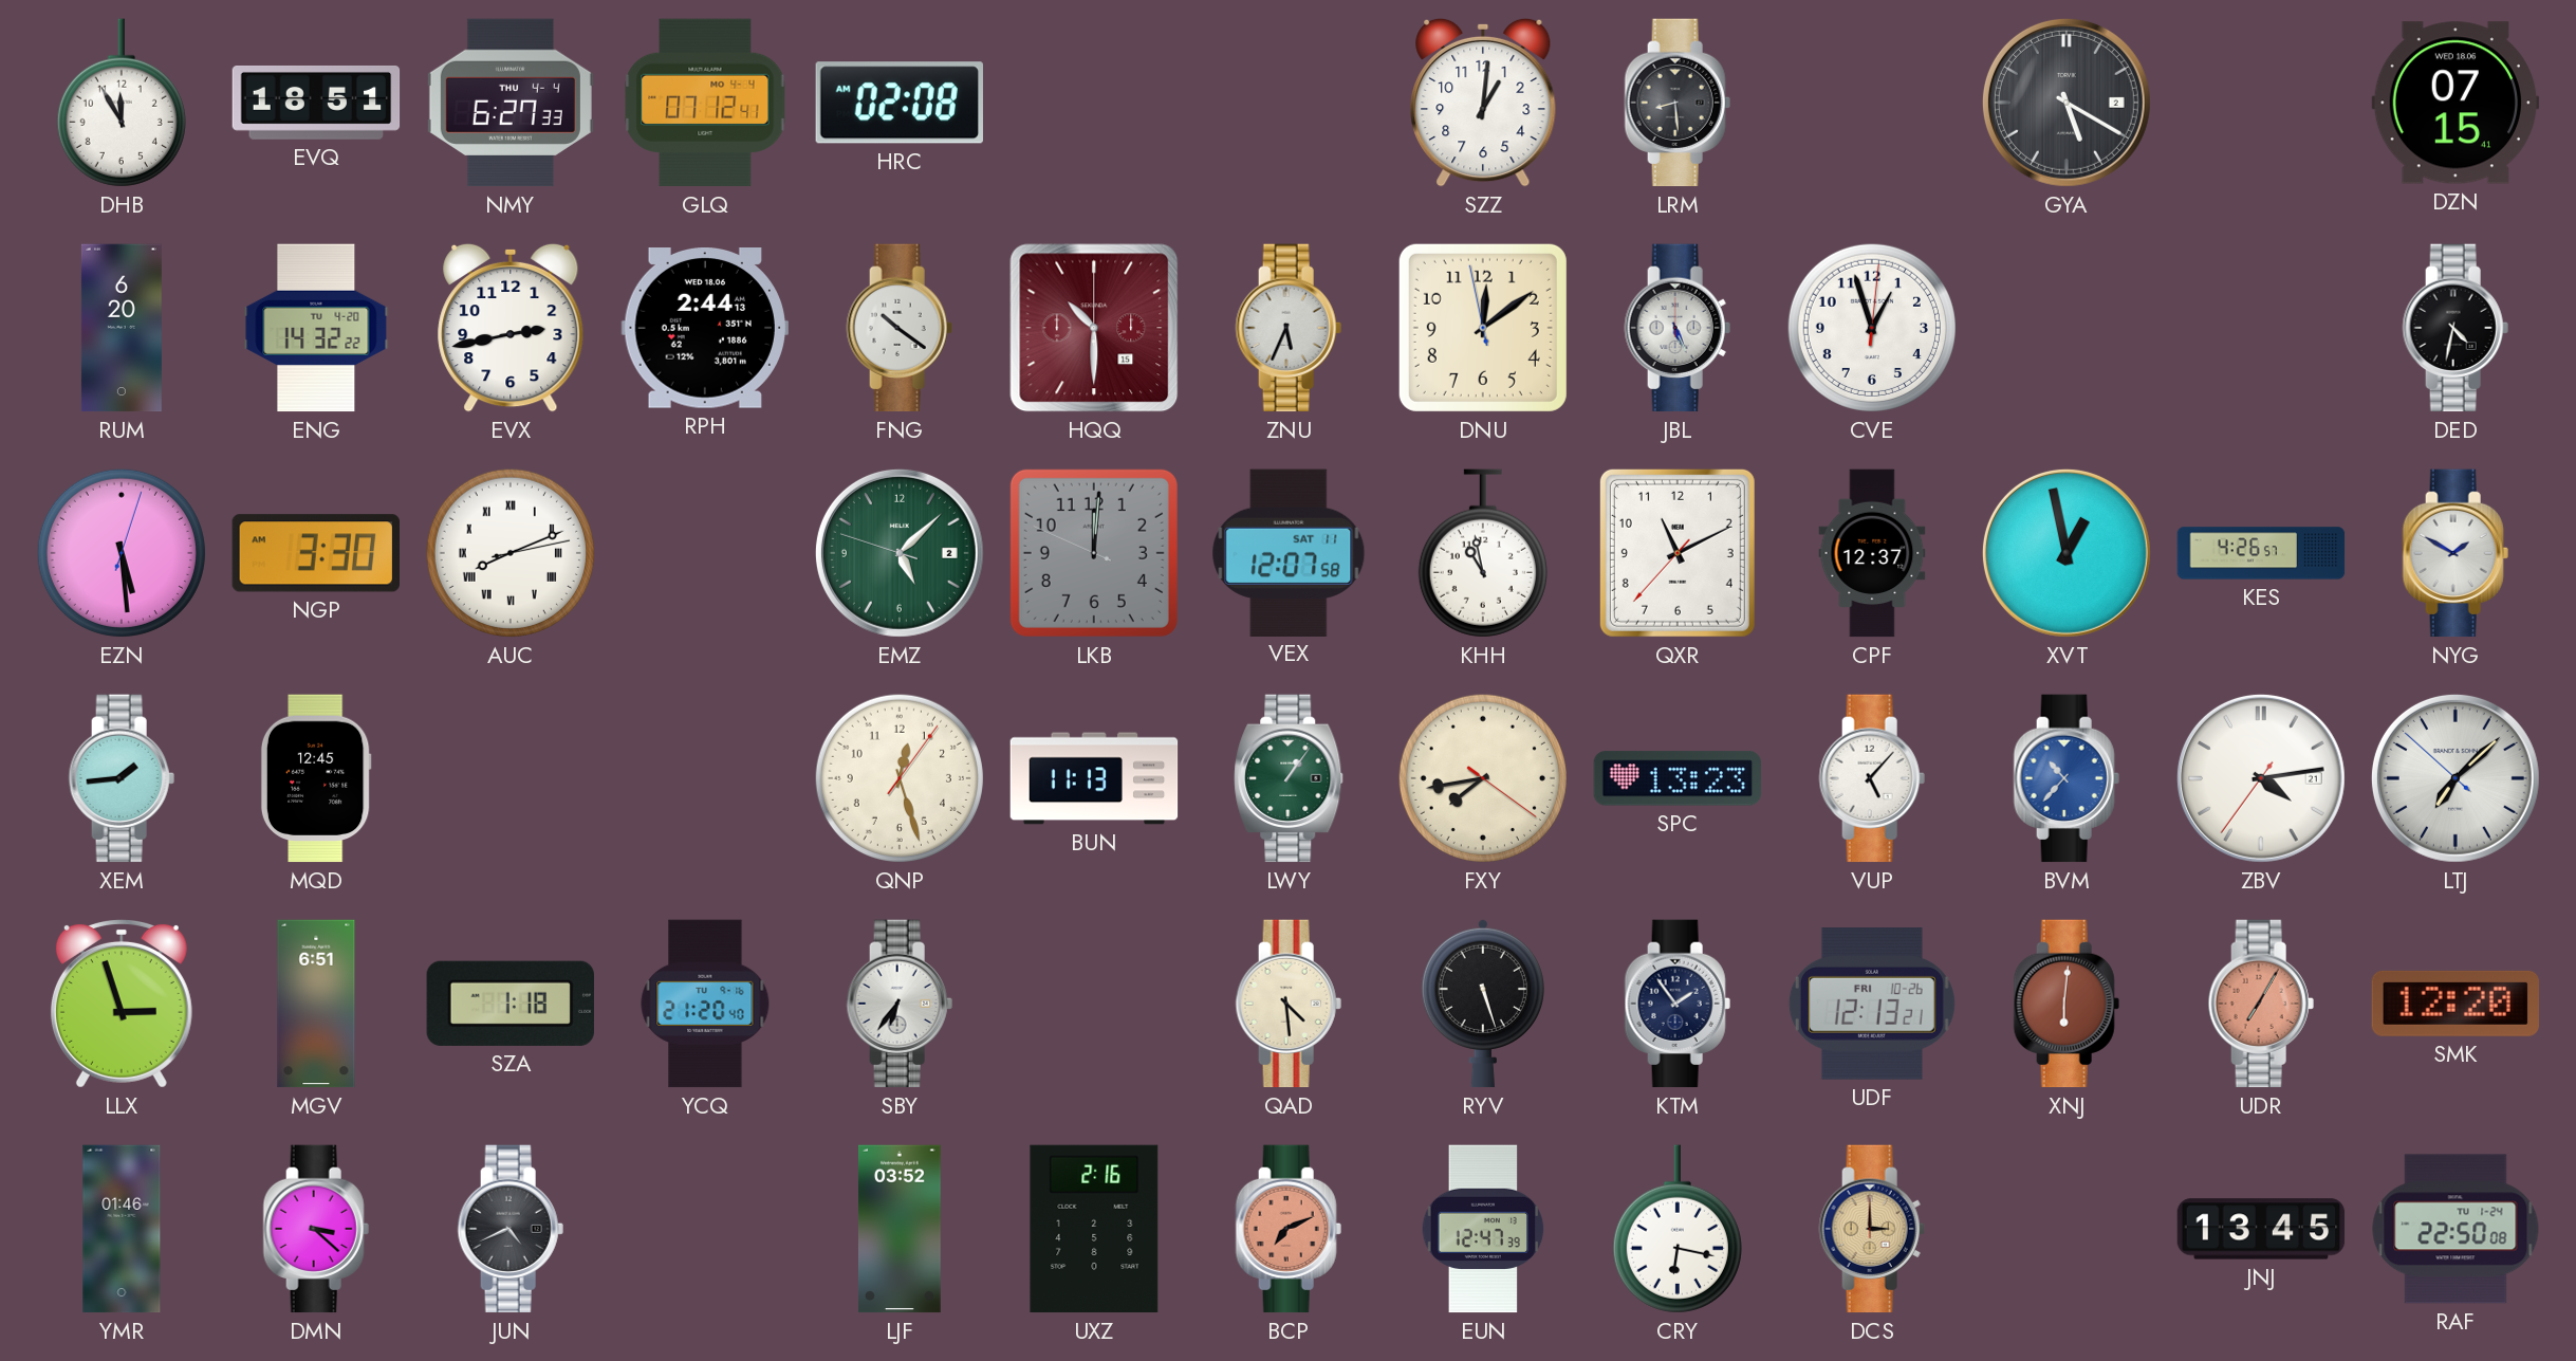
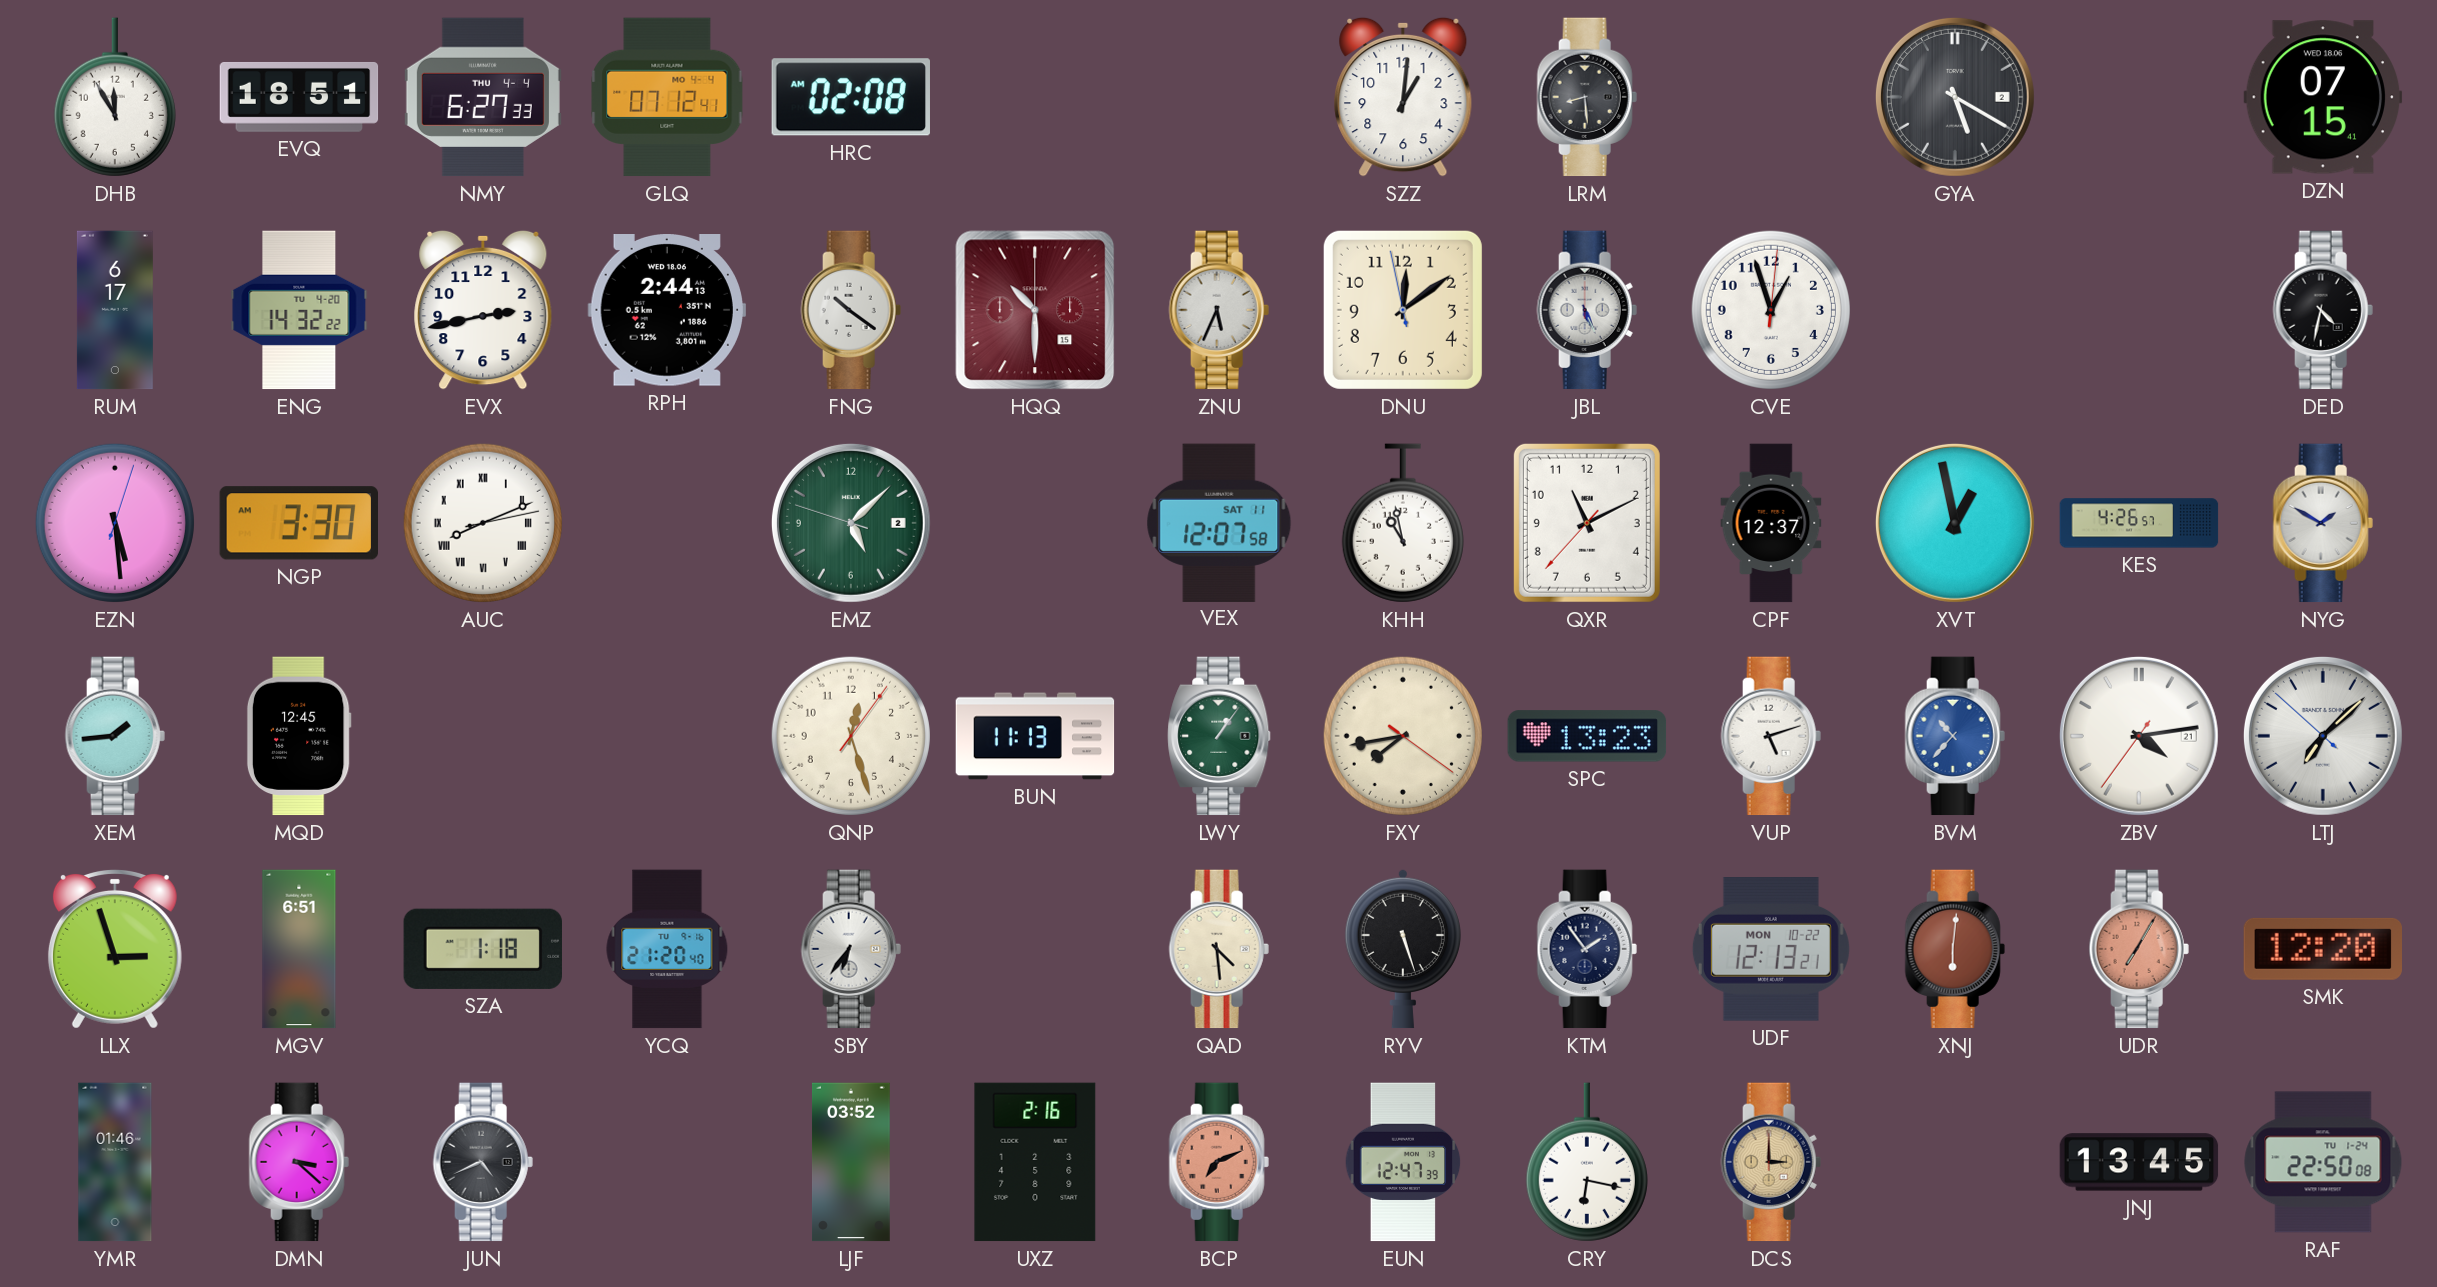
RUM: 6:20 -> 6:17 (115, 310)
LKB: 12:00 -> none (1094, 553)
VUP: 5:07 -> 5:12 (1771, 736)
UDF date: FRI 10-26 -> MON 10-22 (1771, 950)
